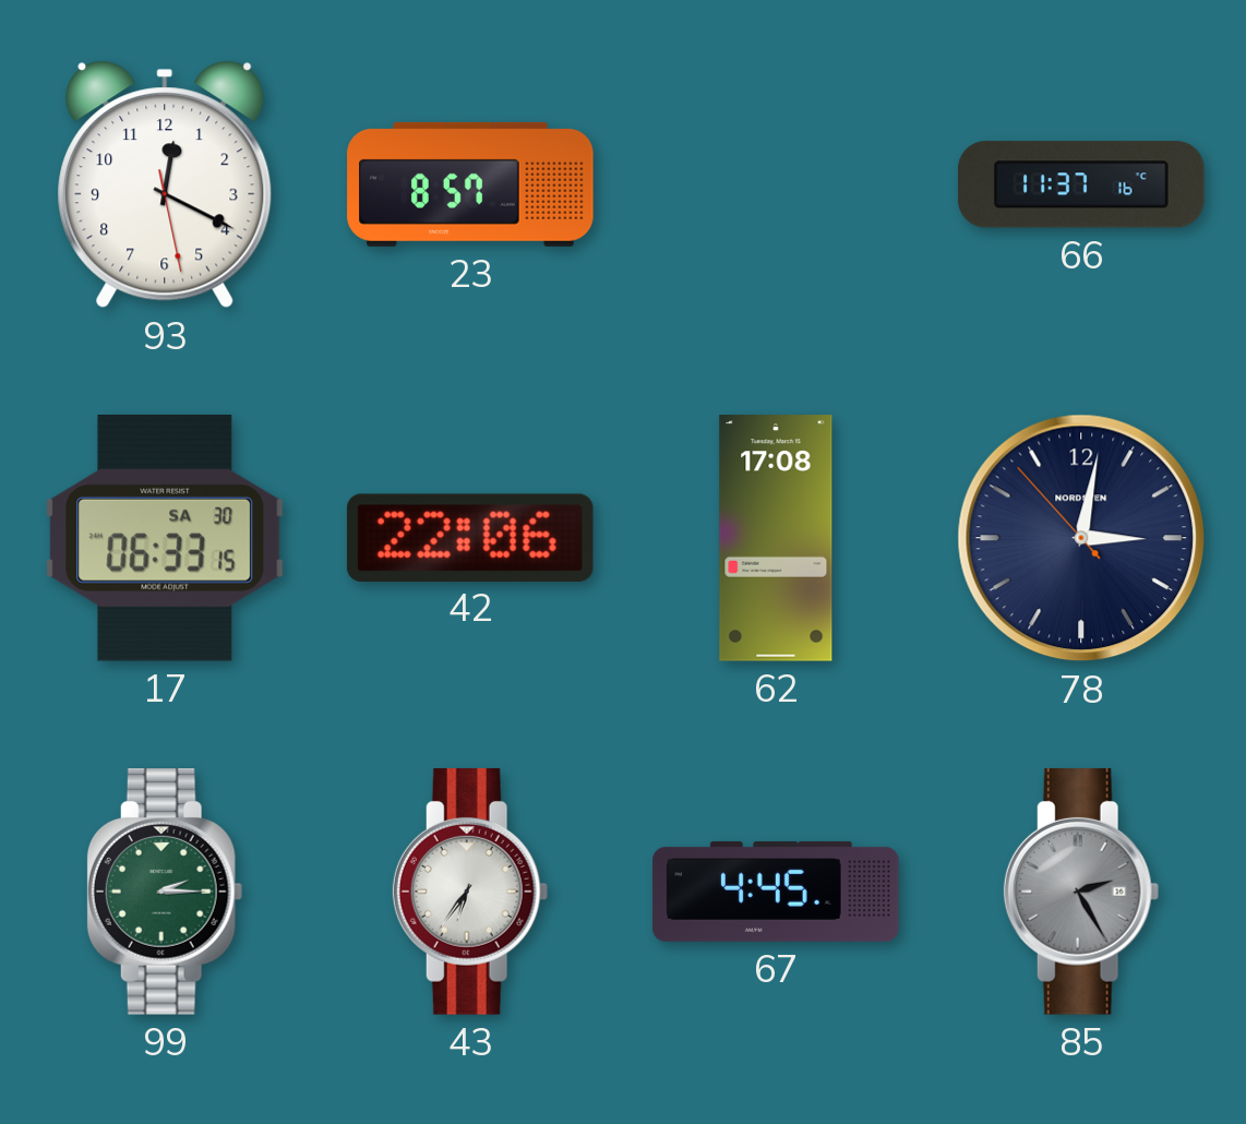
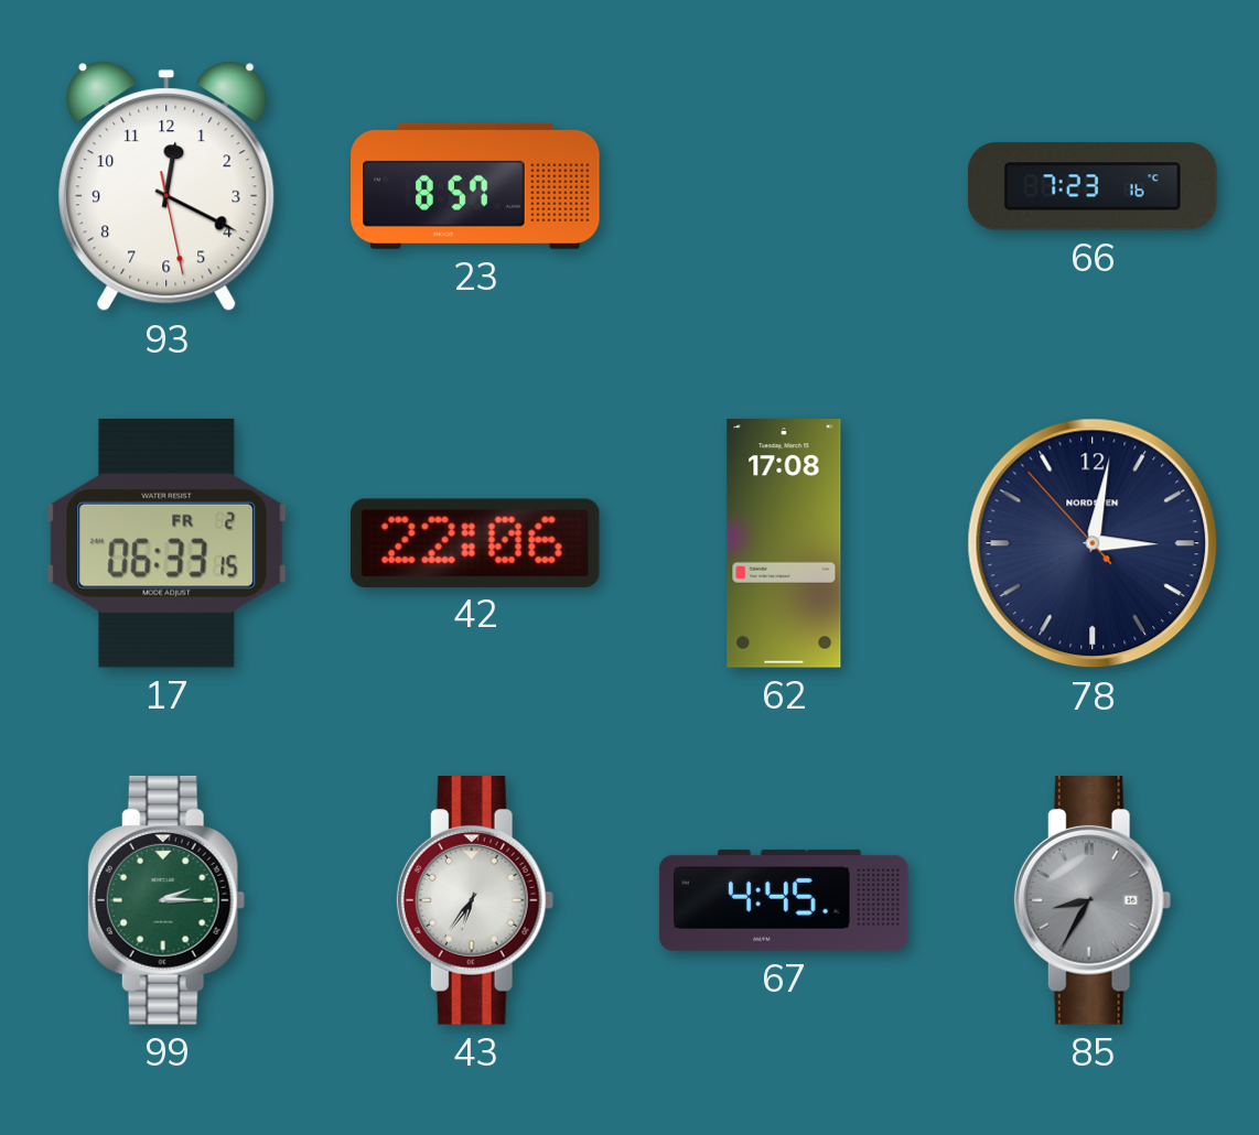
66: 11:37 -> 7:23 (1094, 186)
17 date: SA 30 -> FR 2 (166, 543)
85: 2:25 -> 8:35 (1093, 901)
